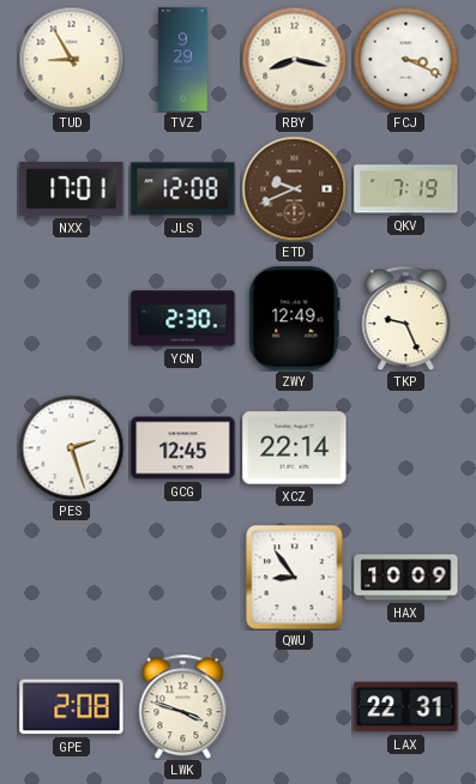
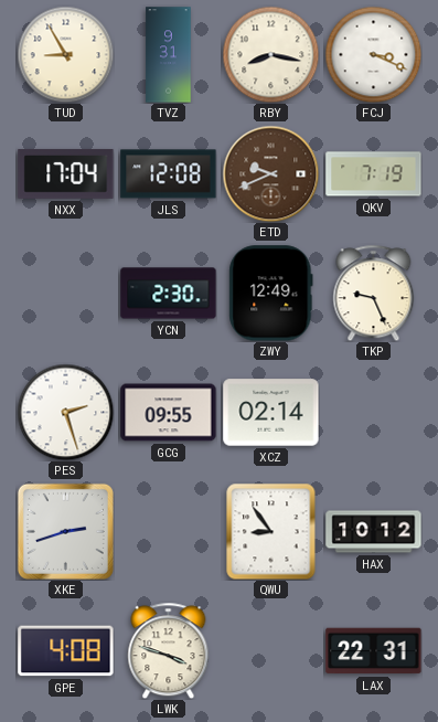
TVZ: 9:29 -> 9:31 (169, 55)
NXX: 17:01 -> 17:04 (66, 173)
GCG: 12:45 -> 09:55 (169, 413)
XCZ: 22:14 -> 02:14 (271, 413)
XKE: none -> 2:42 (65, 531)
HAX: 10:09 -> 10:12 (374, 532)
GPE: 2:08 -> 4:08 (66, 651)
